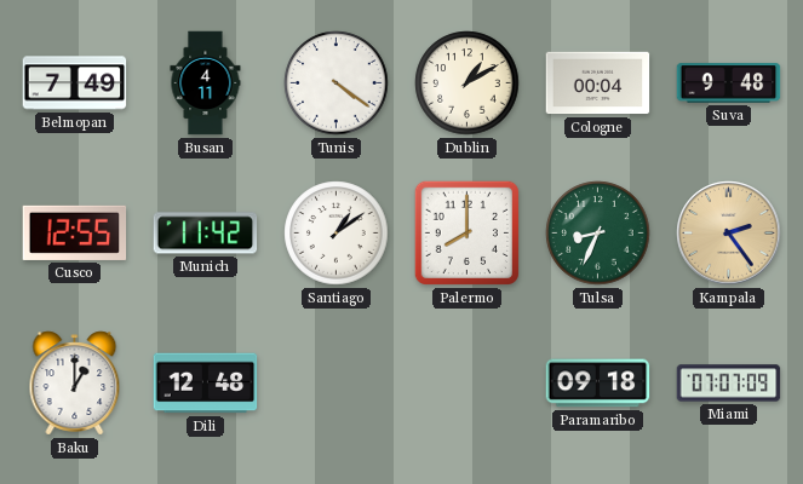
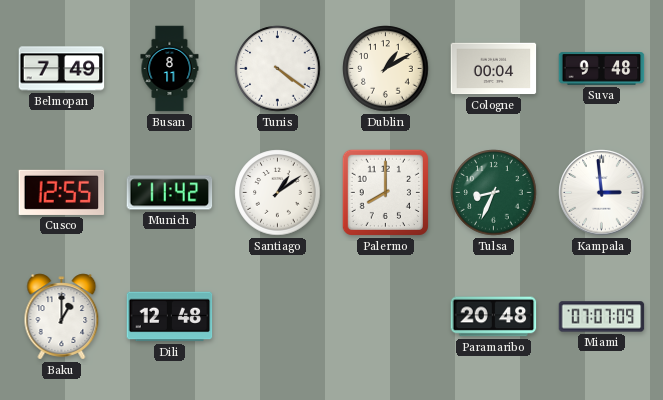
Busan: 4:11 -> 8:11 (170, 69)
Kampala: 2:24 -> 2:59 (602, 193)
Kampala dial: champagne -> white (602, 193)
Paramaribo: 09:18 -> 20:48 (494, 317)
